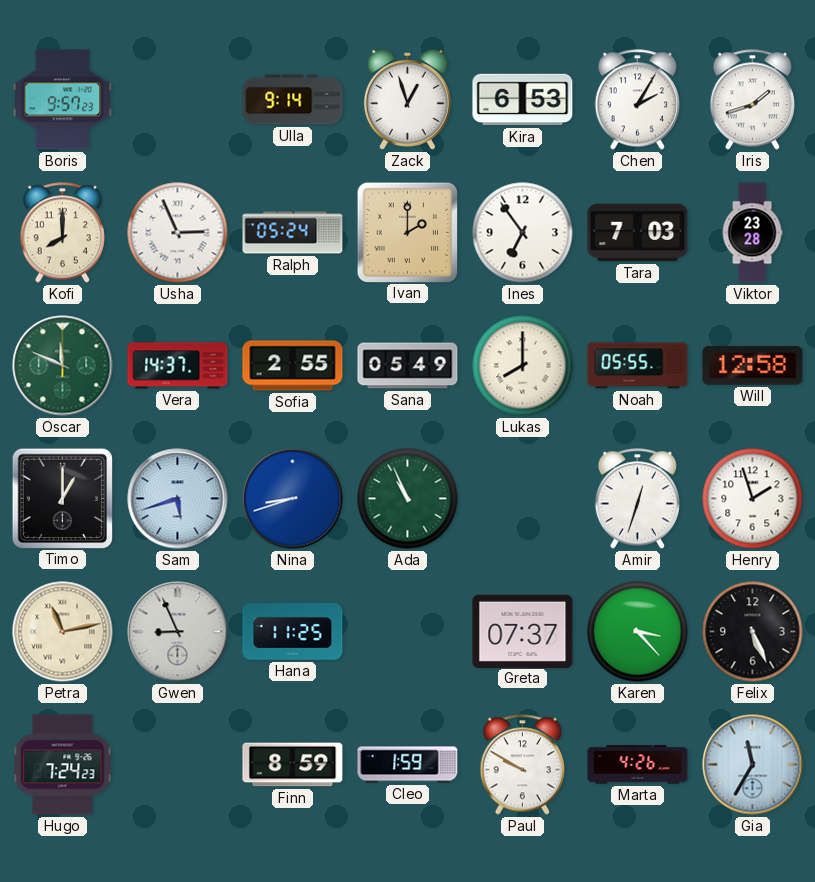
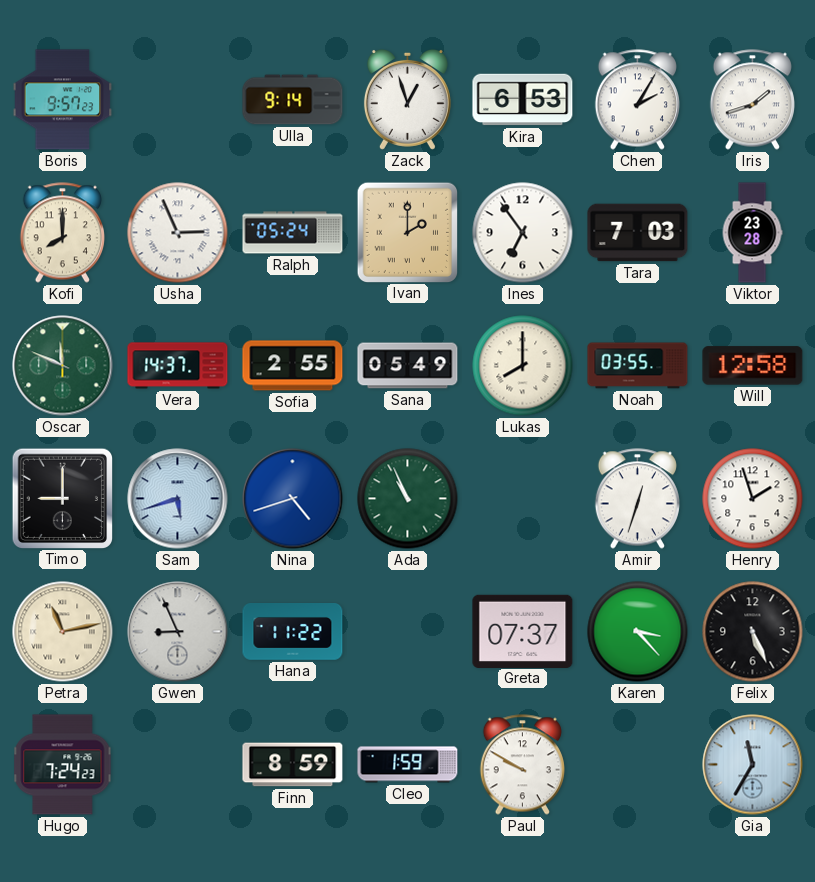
Noah: 05:55 -> 03:55 (638, 366)
Timo: 1:00 -> 9:00 (62, 498)
Nina: 8:42 -> 4:42 (293, 499)
Hana: 11:25 -> 11:22 (293, 632)
Marta: 4:26 -> none (638, 765)
